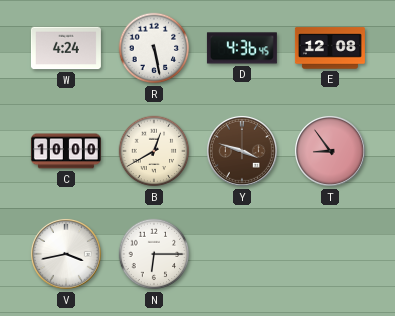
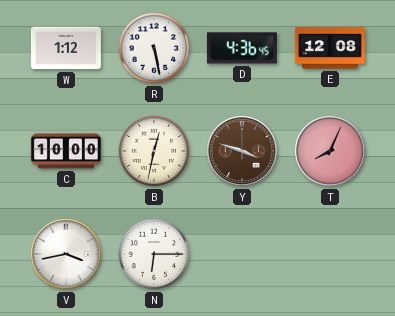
W: 4:24 -> 1:12 (66, 48)
B: 12:40 -> 12:32 (154, 151)
T: 8:54 -> 8:04 (330, 151)
